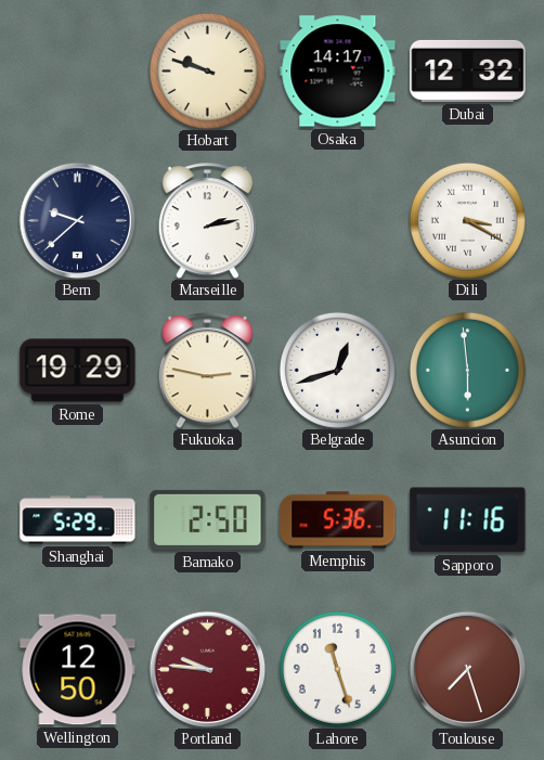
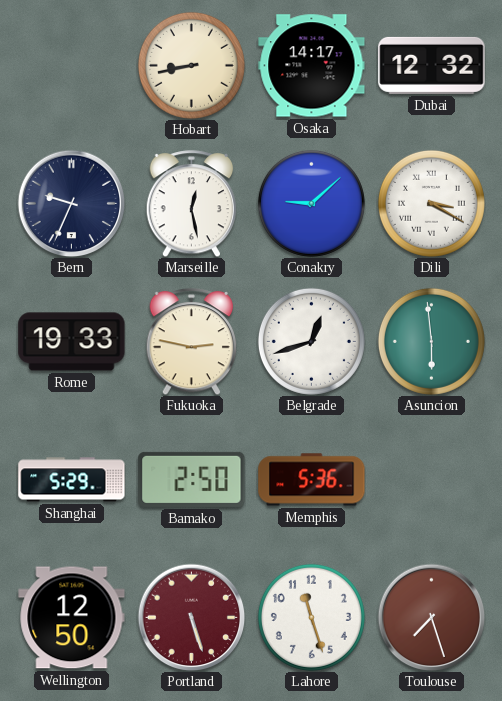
Hobart: 9:48 -> 8:43 (191, 65)
Bern: 9:38 -> 9:34 (71, 203)
Marseille: 2:13 -> 12:28 (192, 204)
Conakry: none -> 9:08 (311, 203)
Rome: 19:29 -> 19:33 (72, 342)
Sapporo: 11:16 -> none (468, 520)
Portland: 9:46 -> 5:27 (191, 617)
